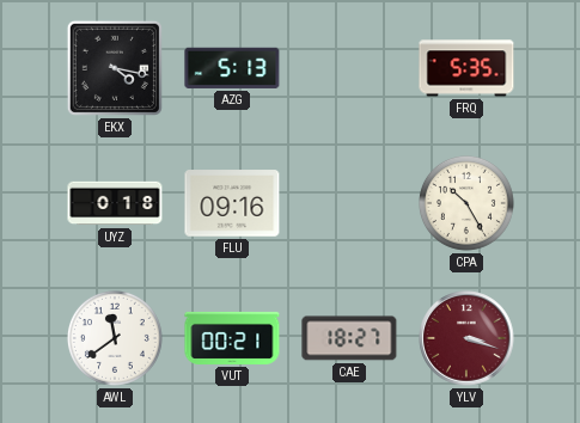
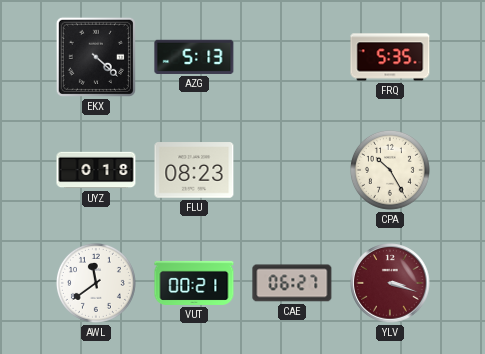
EKX: 4:17 -> 4:22 (96, 57)
FLU: 09:16 -> 08:23 (194, 170)
CAE: 18:27 -> 06:27 (292, 283)
